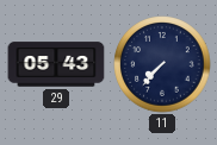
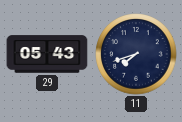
11: 7:37 -> 7:42 (136, 54)
